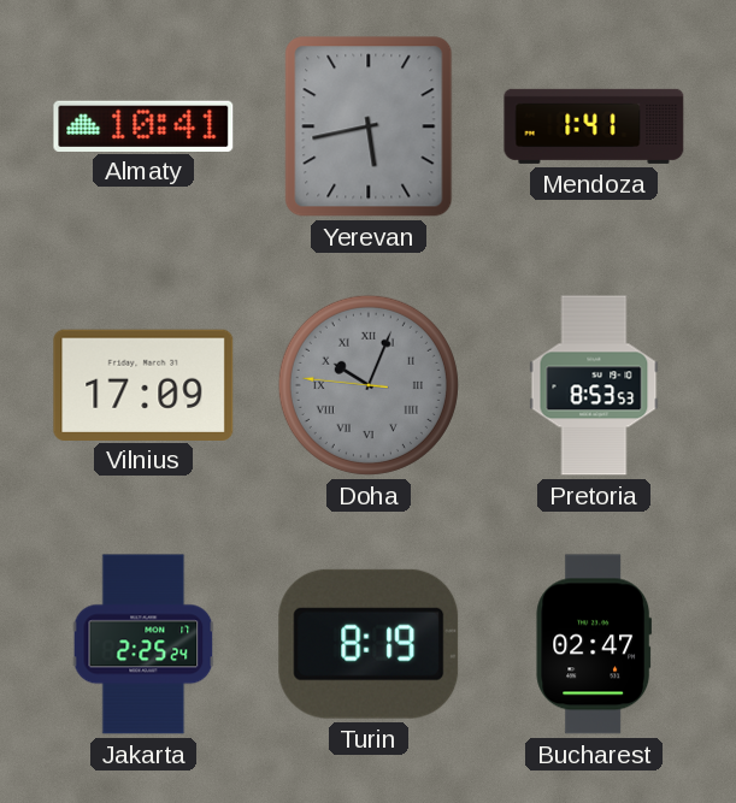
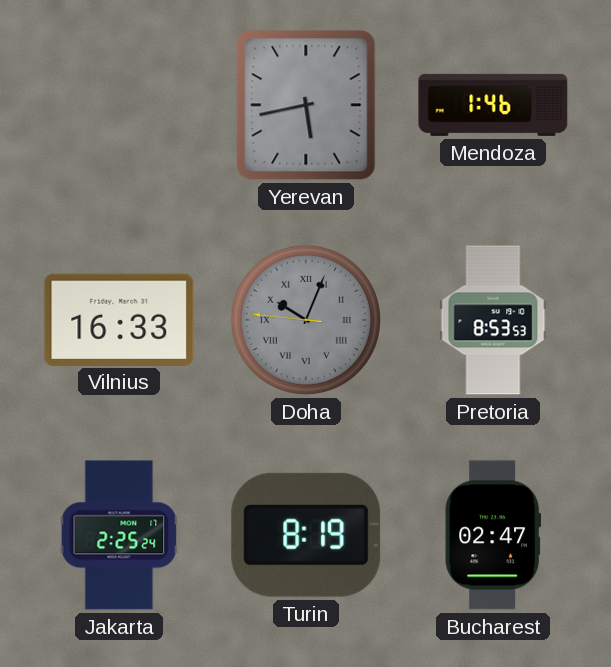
Almaty: 10:41 -> none (143, 125)
Mendoza: 1:41 -> 1:46 (493, 105)
Vilnius: 17:09 -> 16:33 (119, 319)
